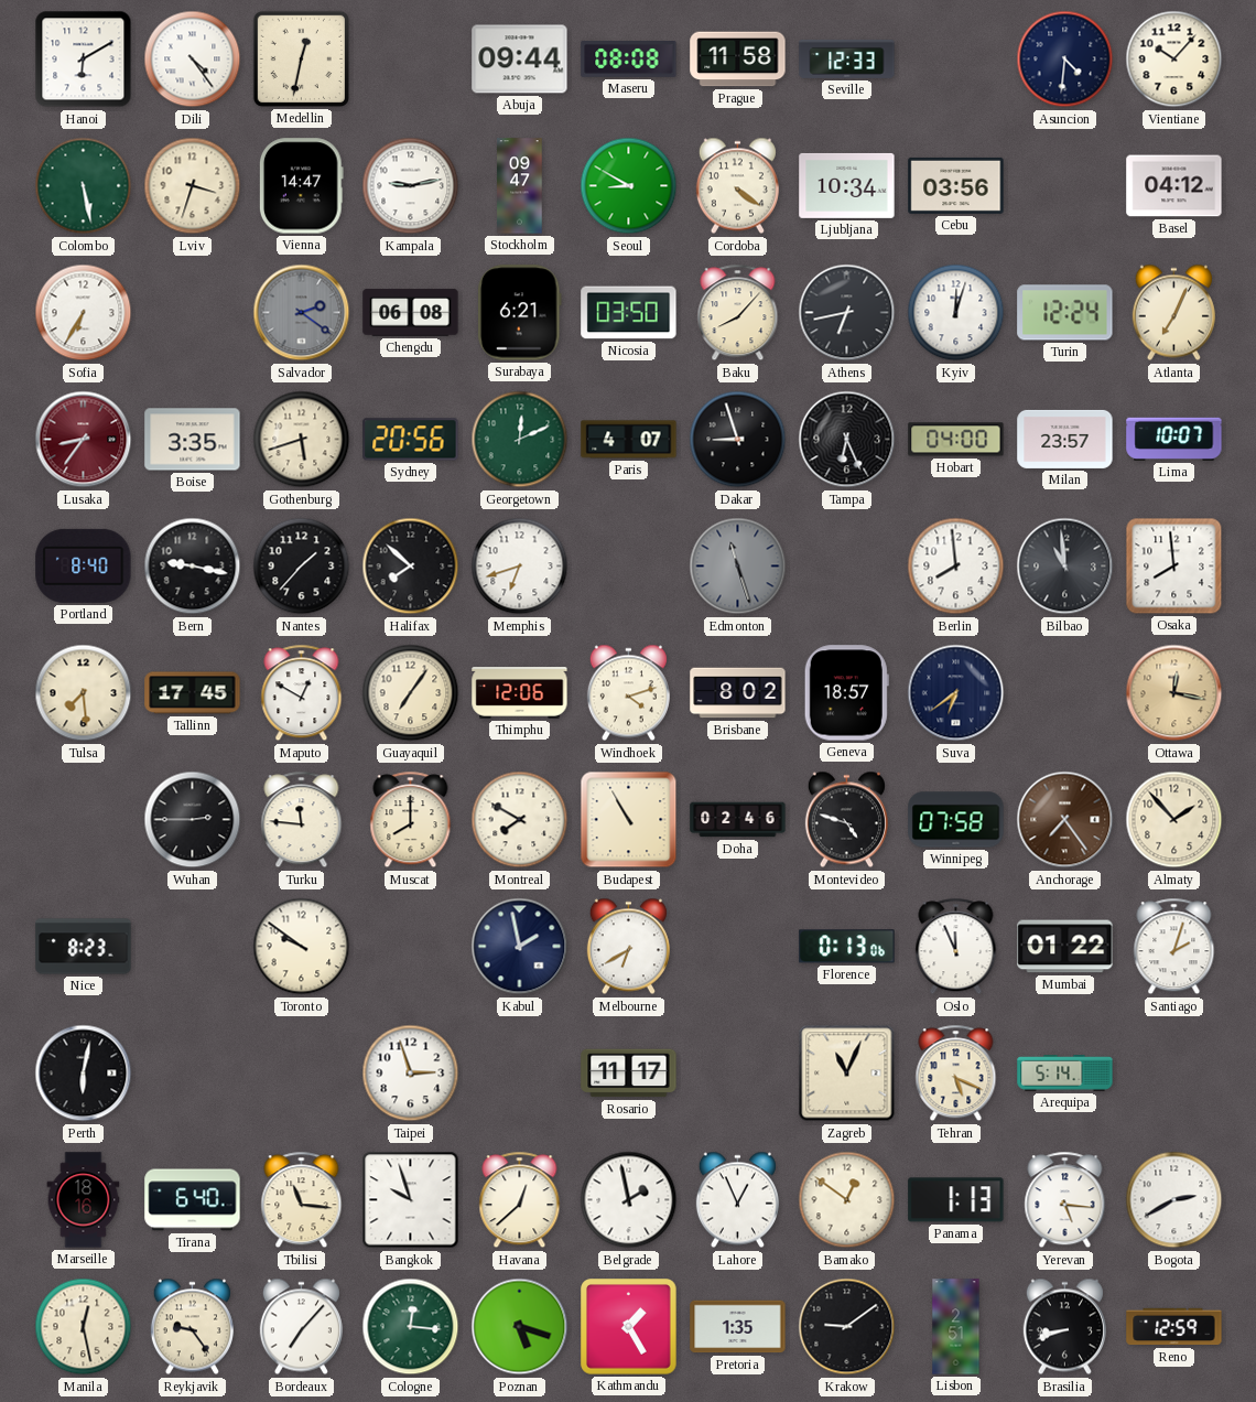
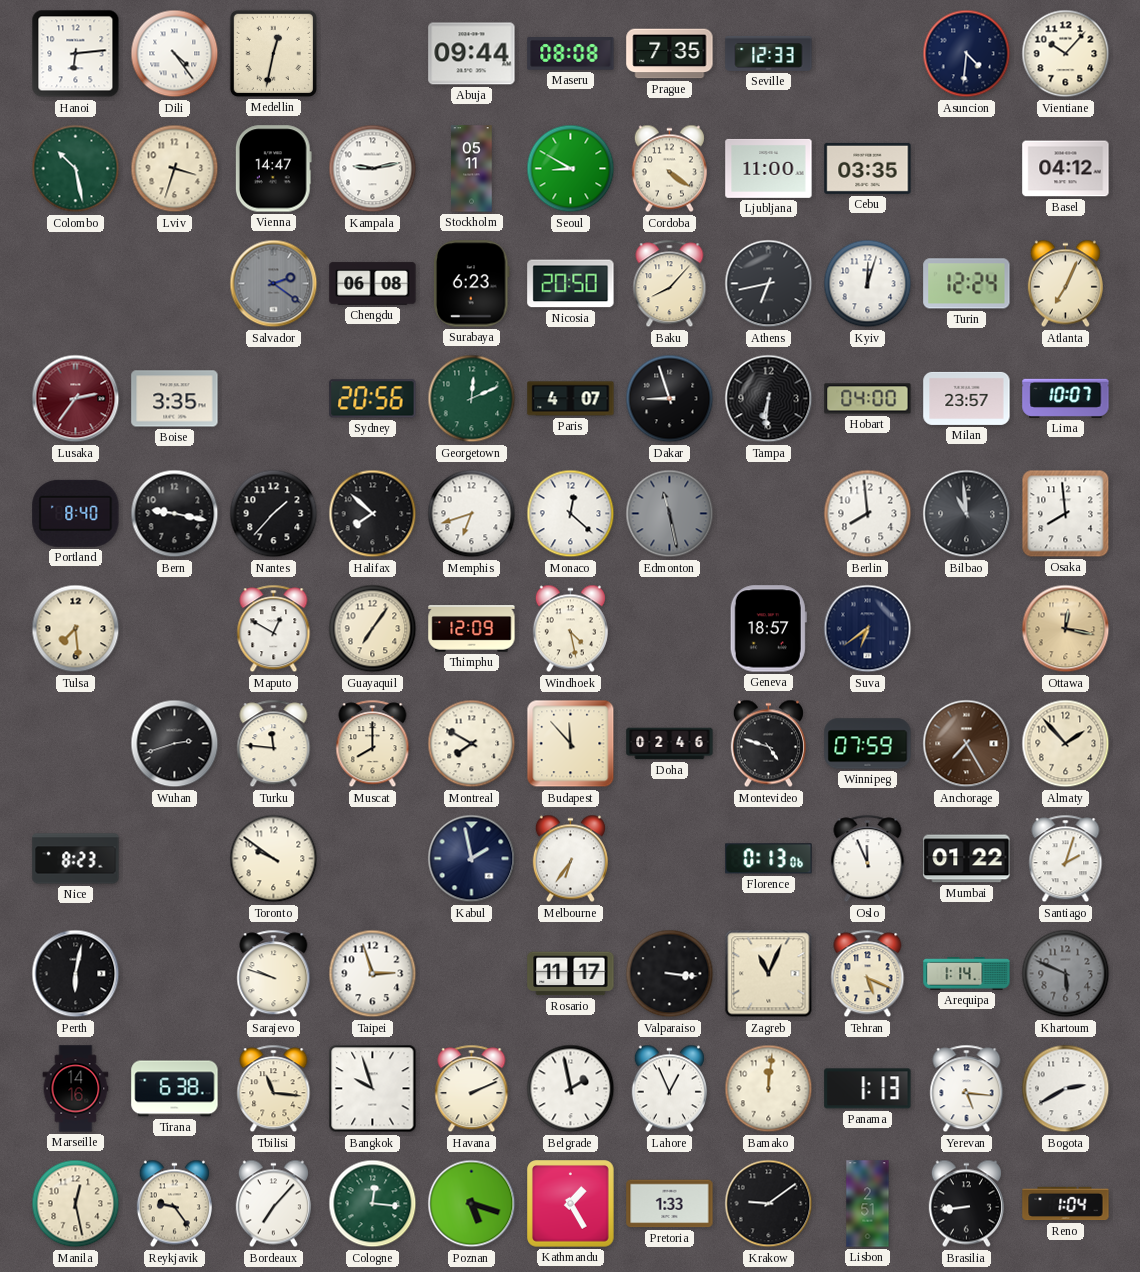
Hanoi: 6:10 -> 6:14 (76, 54)
Prague: 11:58 -> 7:35 (670, 54)
Colombo: 5:28 -> 10:28 (76, 169)
Stockholm: 09:47 -> 05:11 (472, 169)
Ljubljana: 10:34 -> 11:00 (769, 168)
Cebu: 03:56 -> 03:35 (868, 168)
Sofia: 6:35 -> none (84, 313)
Surabaya: 6:21 -> 6:23 (472, 284)
Nicosia: 03:50 -> 20:50 (571, 284)
Lusaka: 8:36 -> 2:36 (76, 399)
Gothenburg: 5:42 -> none (302, 440)
Tampa: 6:26 -> 6:31 (769, 399)
Monaco: none -> 12:22 (571, 514)
Edmonton: 11:27 -> 11:28 (670, 514)
Tallinn: 17:45 -> none (193, 693)
Thimphu: 12:06 -> 12:09 (472, 629)
Windhoek: 4:12 -> 4:28 (570, 629)
Brisbane: 8:02 -> none (738, 693)
Wuhan: 2:45 -> 2:42 (175, 744)
Budapest: 10:55 -> 11:53 (571, 744)
Winnipeg: 07:58 -> 07:59 (868, 744)
Anchorage: 7:24 -> 7:25 (967, 744)
Melbourne: 6:40 -> 6:36 (570, 859)
Sarajevo: none -> 9:48 (274, 974)
Valparaiso: none -> 3:16 (670, 974)
Arequipa: 5:14 -> 1:14 (967, 974)
Khartoum: none -> 5:49 (1066, 974)
Marseille: 18:16 -> 14:16 (76, 1089)
Tirana: 6:40 -> 6:38 (175, 1089)
Havana: 12:38 -> 2:11 (472, 1089)
Bamako: 12:51 -> 12:01 (769, 1089)
Pretoria: 1:35 -> 1:33 (670, 1204)
Brasilia: 8:42 -> 8:44 (966, 1204)
Reno: 12:59 -> 1:04 (1066, 1204)
